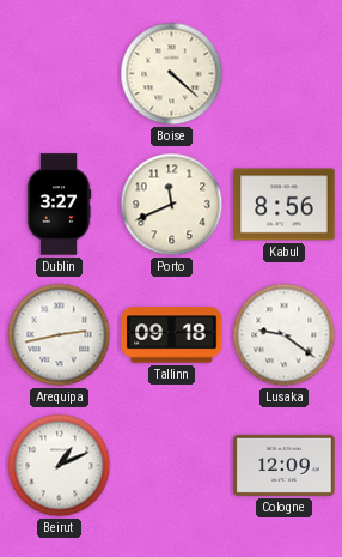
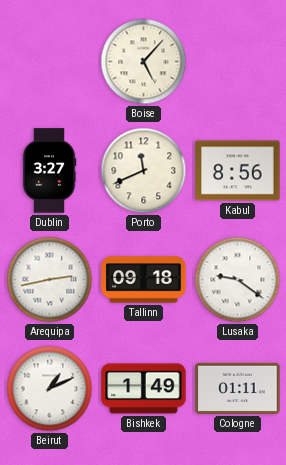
Boise: 4:22 -> 5:07 (144, 62)
Bishkek: none -> 1:49 (144, 389)
Cologne: 12:09 -> 01:11 (238, 388)
